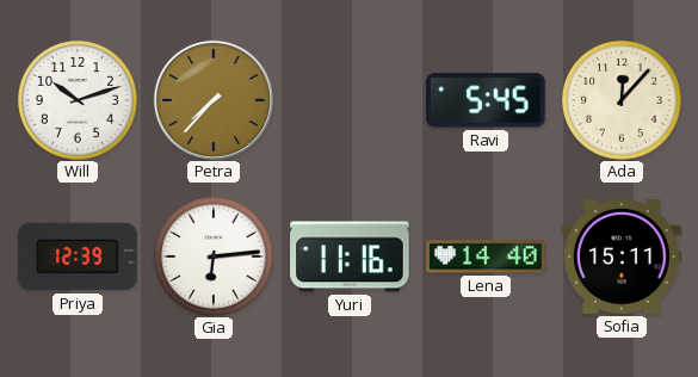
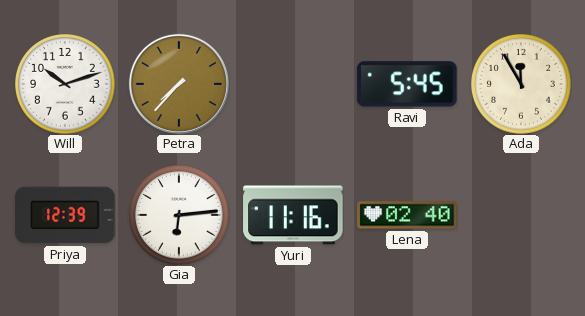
Ada: 12:07 -> 11:55 (522, 85)
Lena: 14:40 -> 02:40 (407, 215)
Sofia: 15:11 -> none (622, 258)
